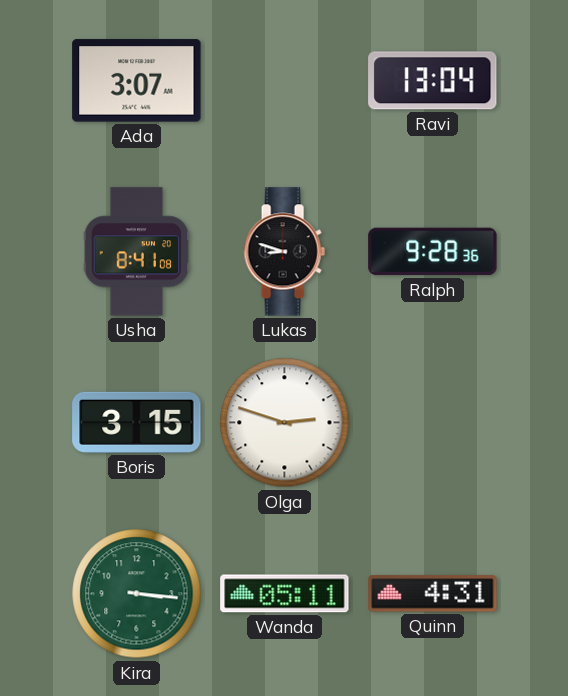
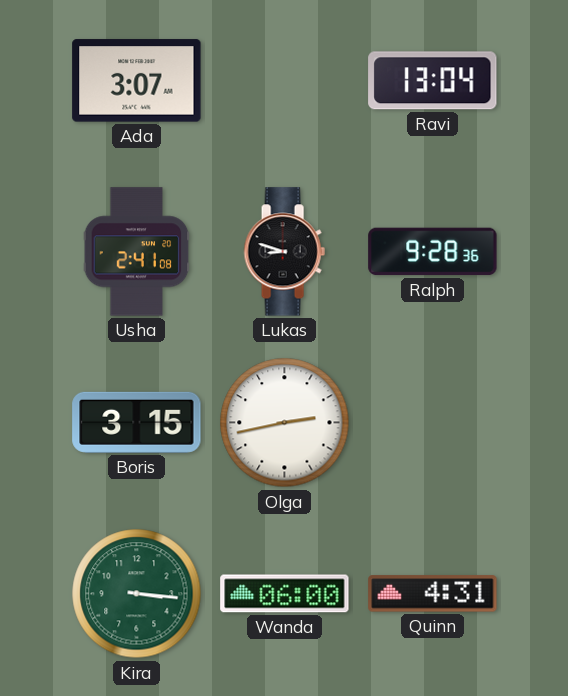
Usha: 8:41 -> 2:41 (137, 252)
Olga: 2:48 -> 2:43 (285, 423)
Wanda: 05:11 -> 06:00 (285, 594)
